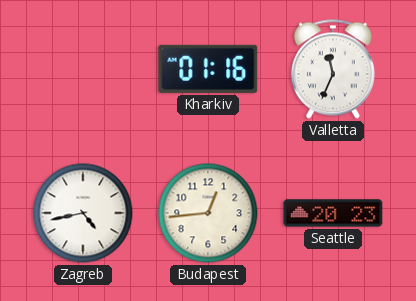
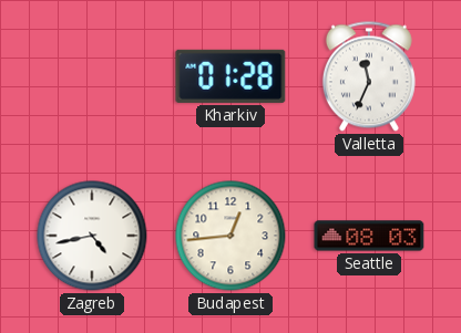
Kharkiv: 01:16 -> 01:28 (230, 76)
Seattle: 20:23 -> 08:03 (369, 236)
